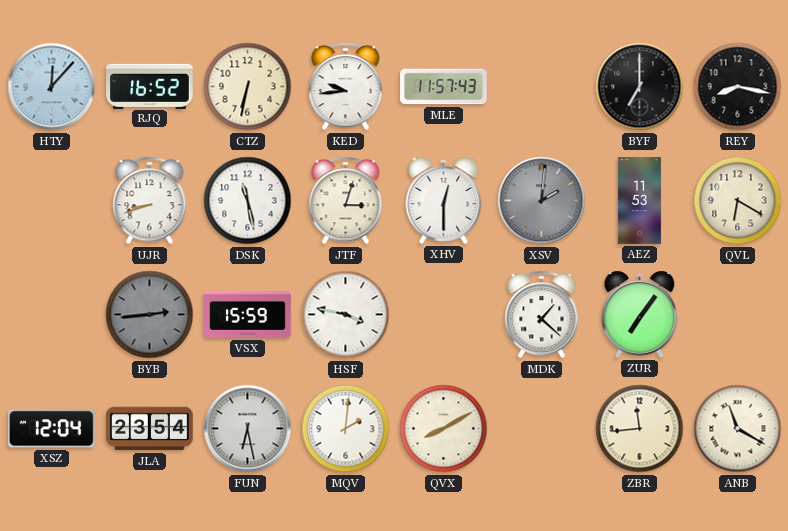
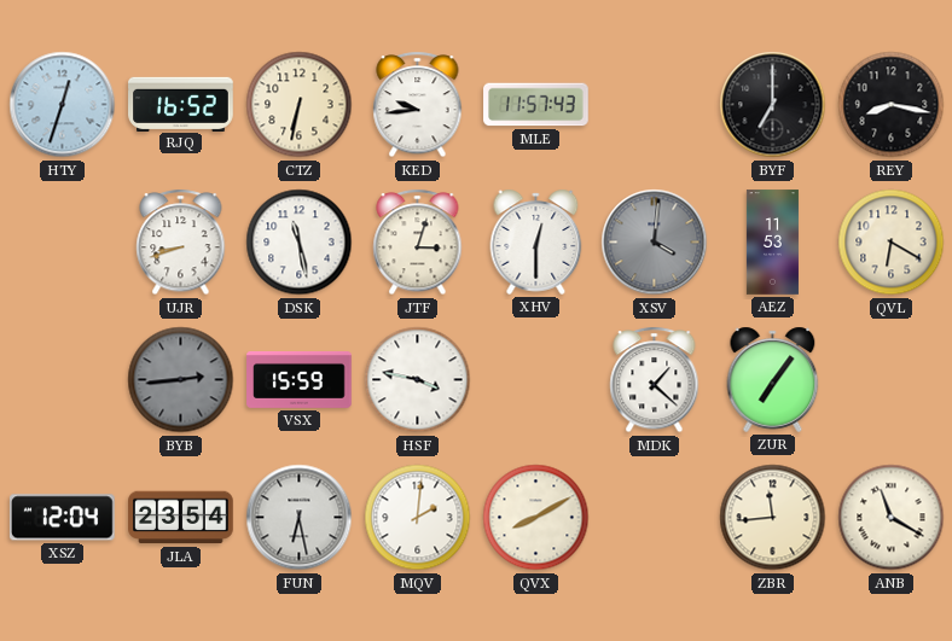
HTY: 12:07 -> 12:33 (63, 105)
XSV: 2:01 -> 4:01 (655, 243)
